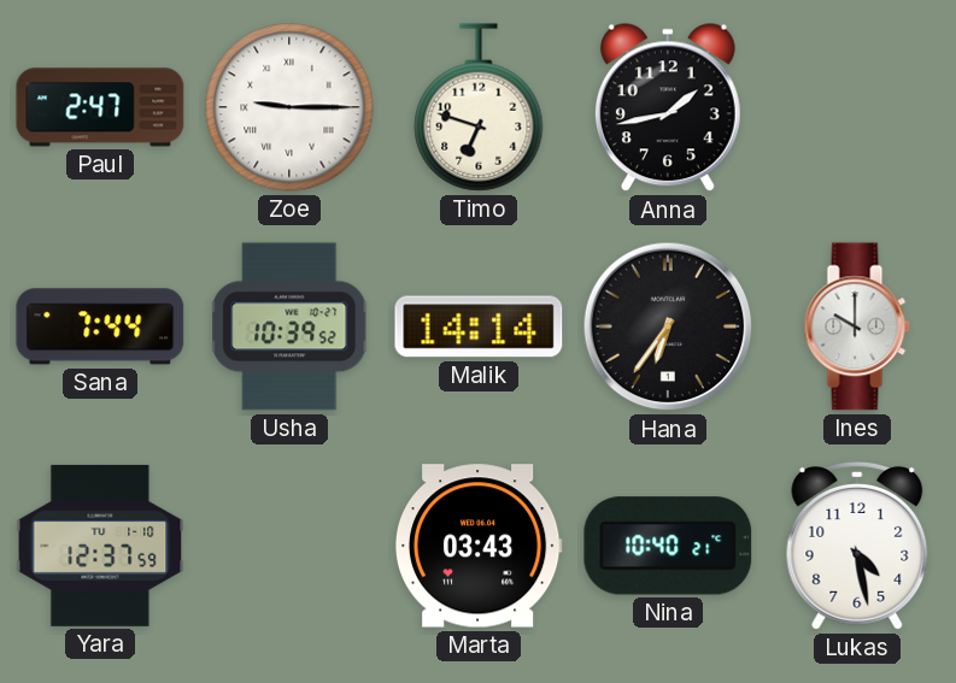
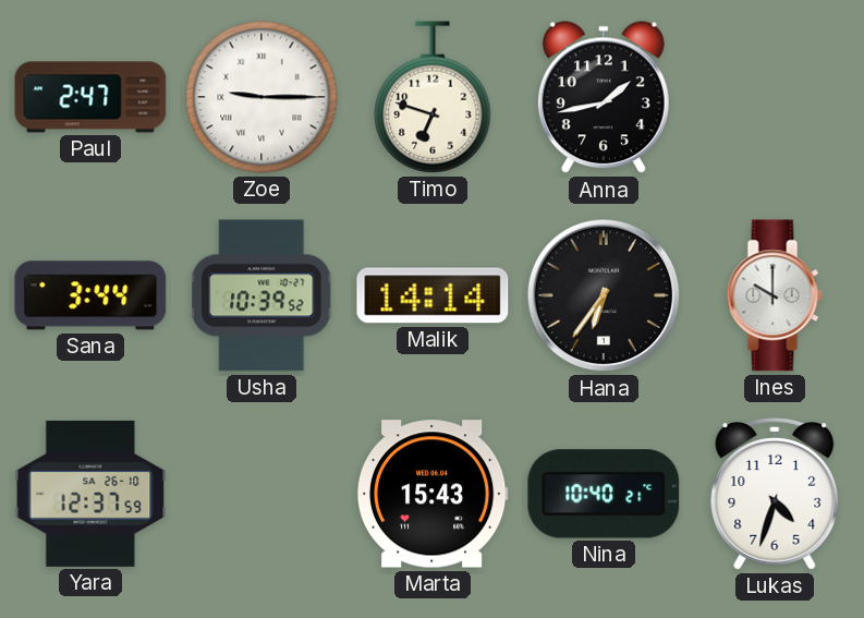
Sana: 7:44 -> 3:44 (90, 295)
Yara date: TU 1-10 -> SA 26-10 (90, 494)
Marta: 03:43 -> 15:43 (433, 494)
Lukas: 4:28 -> 4:33 (775, 495)
